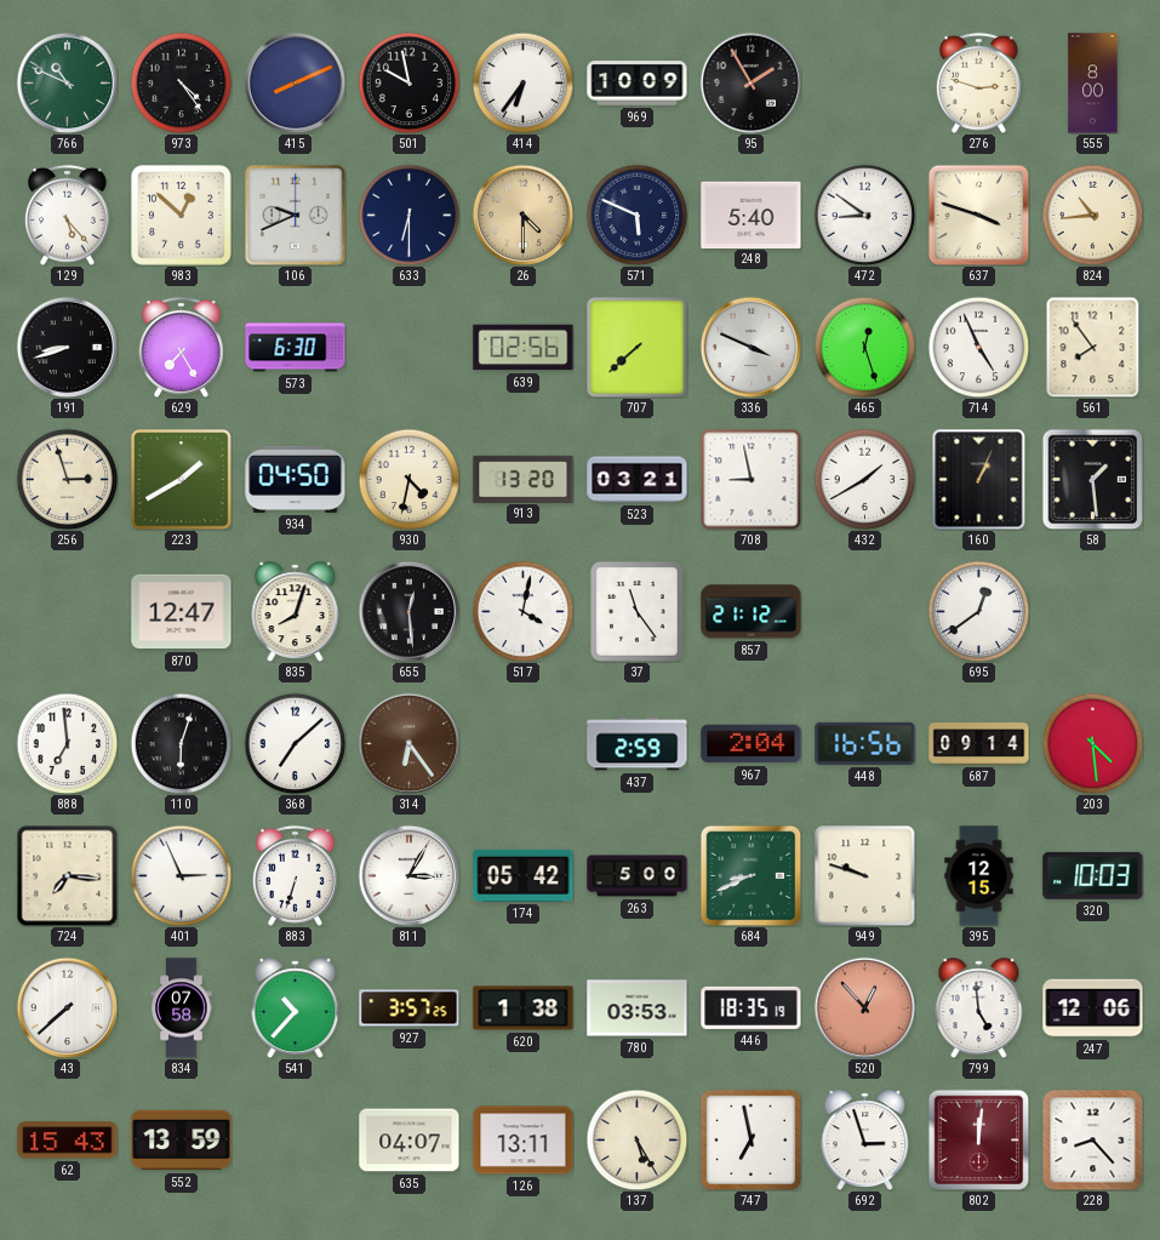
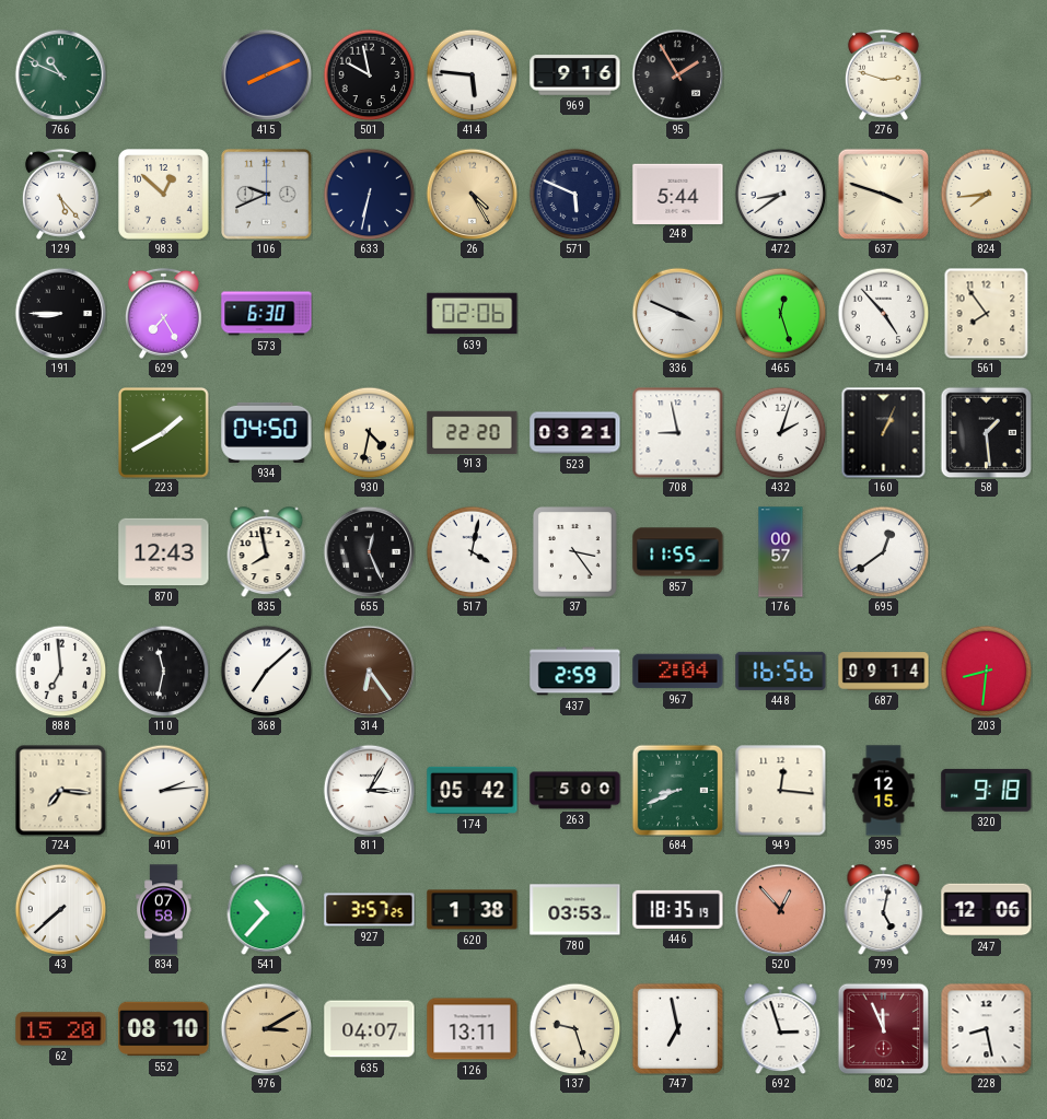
973: 4:24 -> none (181, 82)
414: 6:36 -> 5:46 (472, 74)
969: 10:09 -> 9:16 (575, 75)
555: 8:00 -> none (1093, 84)
633: 6:30 -> 6:32 (369, 194)
26: 4:30 -> 4:25 (472, 194)
248: 5:40 -> 5:44 (678, 194)
472: 8:51 -> 8:39 (780, 194)
824: 10:44 -> 7:44 (986, 194)
191: 8:42 -> 8:45 (60, 313)
639: 02:56 -> 02:06 (473, 314)
707: 7:38 -> none (636, 347)
714: 4:56 -> 4:53 (883, 313)
256: 2:57 -> none (67, 479)
913: 13:20 -> 22:20 (473, 432)
432: 1:40 -> 2:03 (780, 432)
870: 12:47 -> 12:43 (164, 552)
835: 8:03 -> 7:58 (267, 552)
655: 12:29 -> 12:26 (369, 551)
37: 11:24 -> 3:24 (574, 551)
857: 21:12 -> 11:55 (678, 552)
176: none -> 00:57 (781, 552)
110: 6:03 -> 11:32 (163, 671)
203: 4:29 -> 8:31 (986, 671)
401: 2:56 -> 2:14 (163, 790)
883: 6:33 -> none (295, 875)
949: 9:48 -> 12:16 (780, 790)
320: 10:03 -> 9:18 (987, 790)
799: 4:59 -> 5:02 (884, 910)
62: 15:43 -> 15:20 (61, 1029)
552: 13:59 -> 08:10 (164, 1029)
976: none -> 3:10 (266, 1028)
137: 5:25 -> 9:27 (574, 1028)
802: 12:01 -> 11:56 (883, 1028)
228: 8:23 -> 8:28 (986, 1028)
